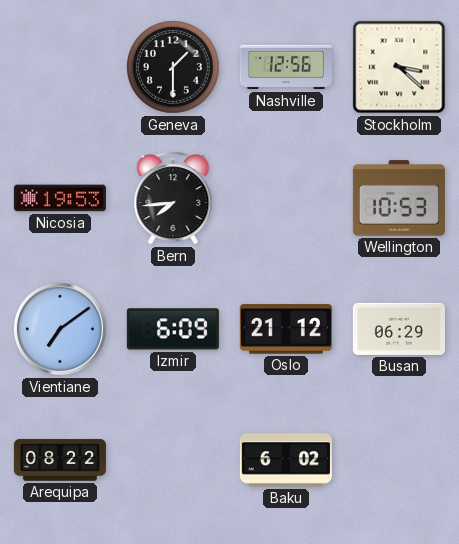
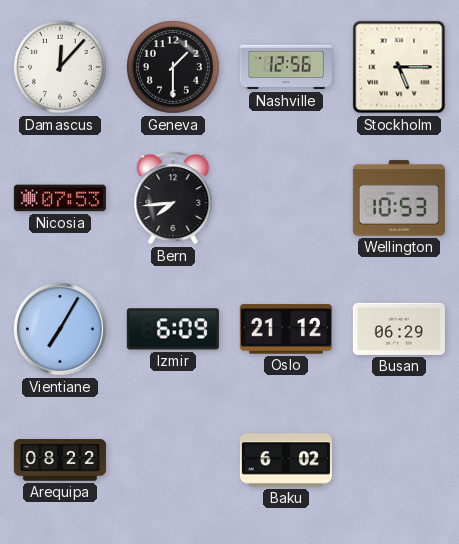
Damascus: none -> 12:07 (61, 68)
Stockholm: 3:22 -> 5:15 (399, 67)
Nicosia: 19:53 -> 07:53 (60, 198)
Vientiane: 7:09 -> 7:05 (60, 329)
